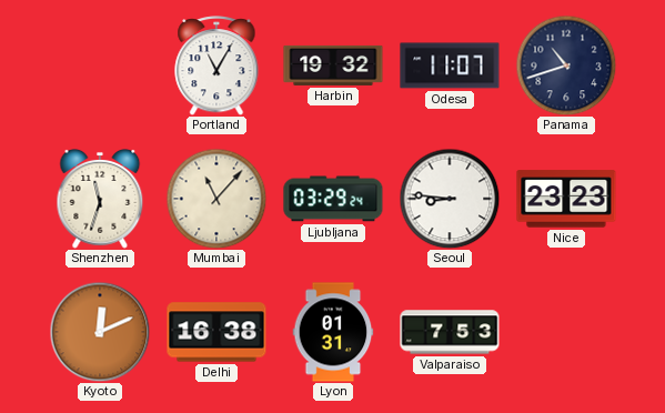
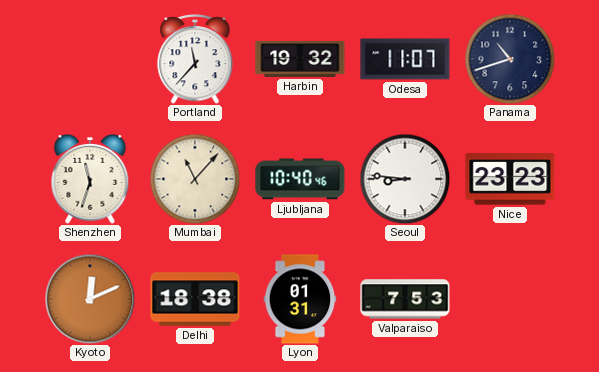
Portland: 11:05 -> 11:37 (195, 60)
Ljubljana: 03:29 -> 10:40 (300, 179)
Delhi: 16:38 -> 18:38 (195, 299)
